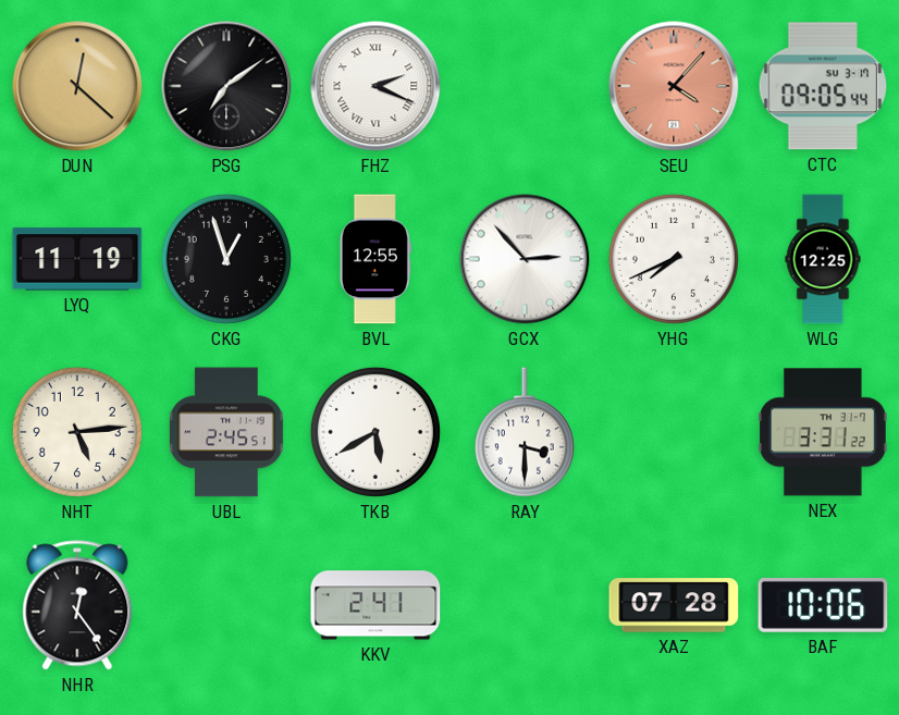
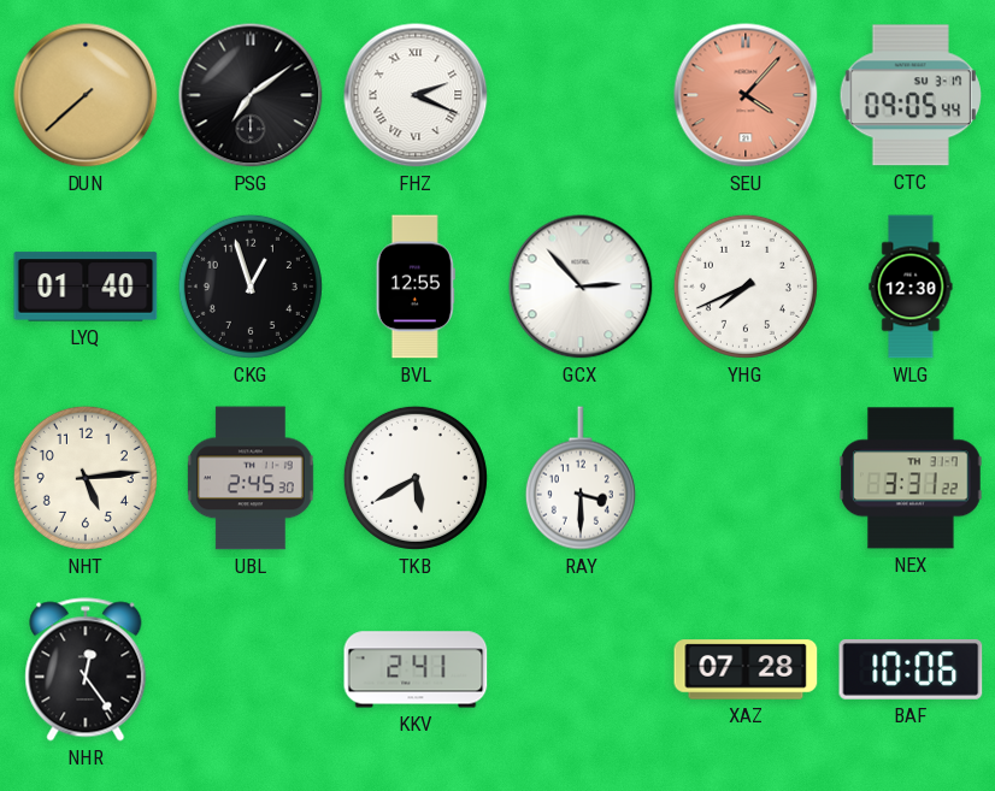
DUN: 12:22 -> 7:38 (86, 95)
LYQ: 11:19 -> 01:40 (86, 287)
WLG: 12:25 -> 12:30 (911, 287)
UBL: 2:45:51 -> 2:45:30 (251, 478)
